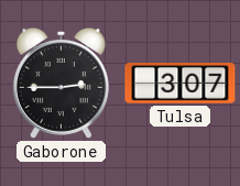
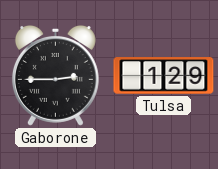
Tulsa: 3:07 -> 1:29 (164, 76)
